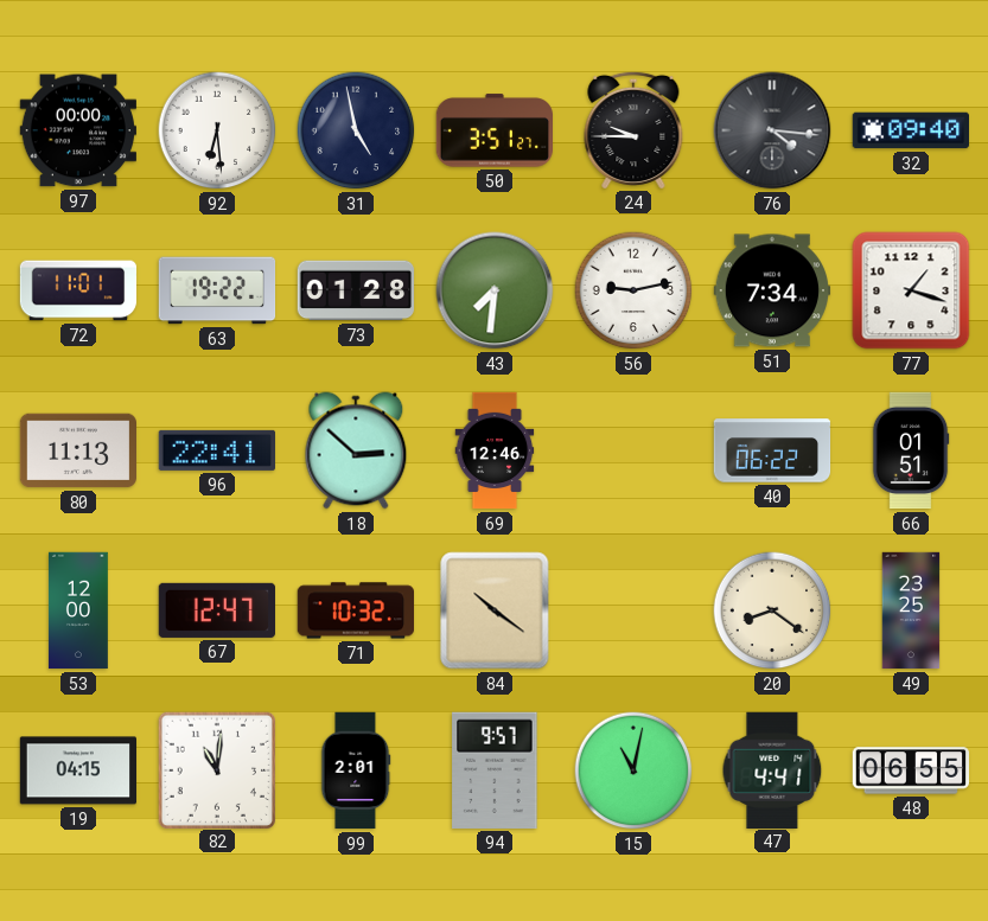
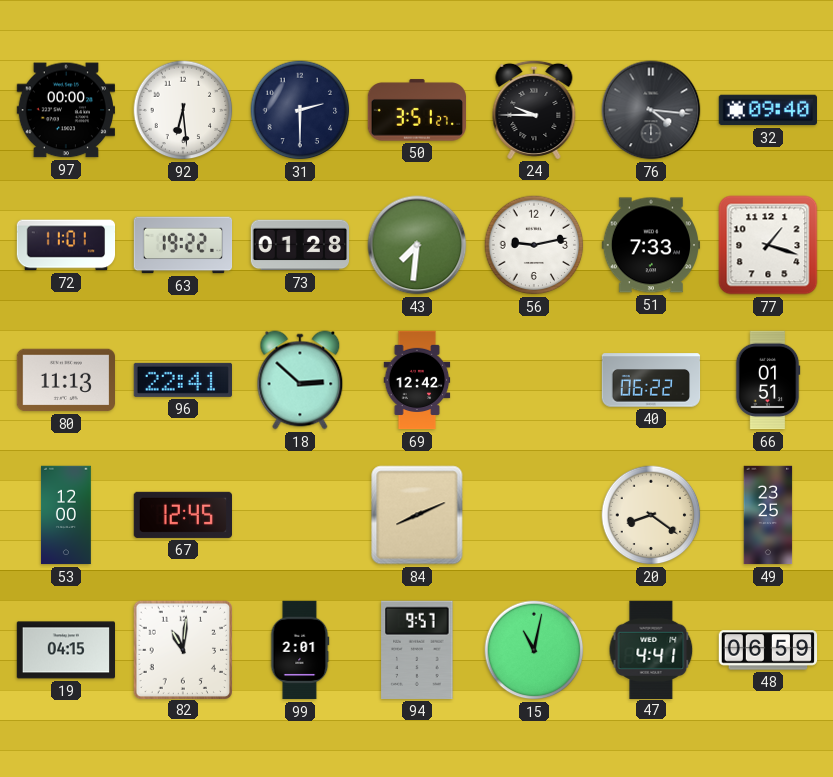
31: 4:58 -> 2:30 (300, 110)
51: 7:34 -> 7:33 (651, 245)
69: 12:46 -> 12:42 (417, 380)
67: 12:47 -> 12:45 (182, 515)
71: 10:32 -> none (355, 610)
84: 10:21 -> 8:11 (417, 515)
48: 06:55 -> 06:59 (768, 650)
